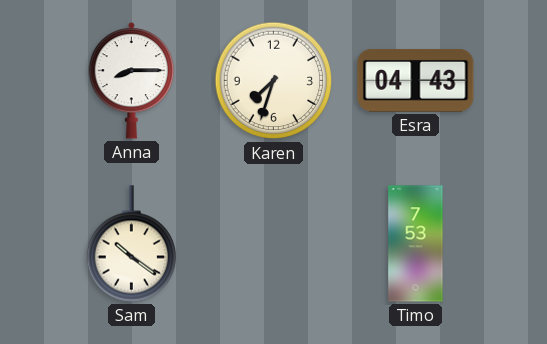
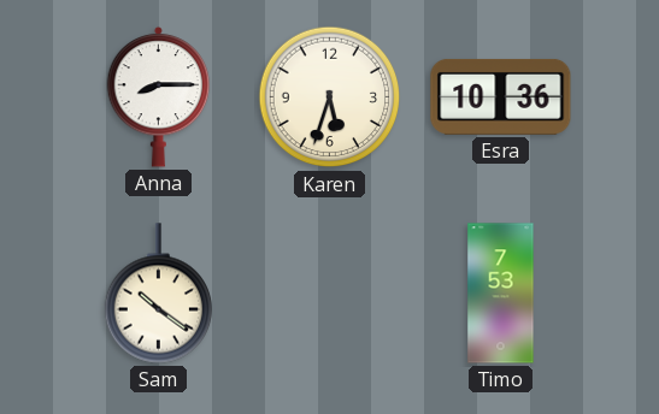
Karen: 7:33 -> 5:33 (330, 97)
Esra: 04:43 -> 10:36 (501, 96)
